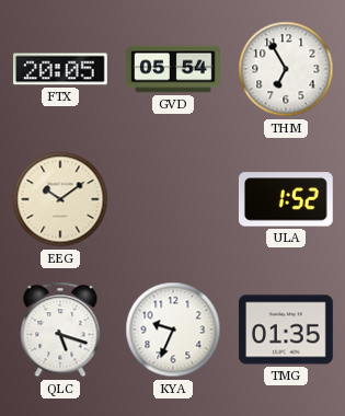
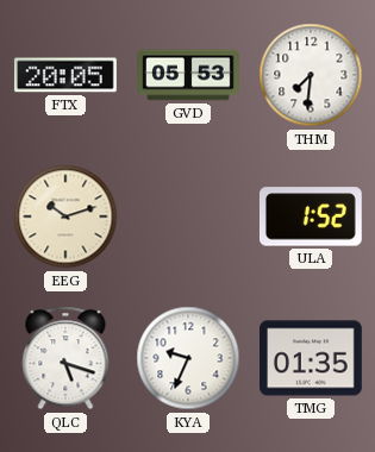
GVD: 05:54 -> 05:53 (189, 75)
THM: 6:55 -> 7:31 (311, 75)
EEG: 10:09 -> 10:12 (65, 216)
